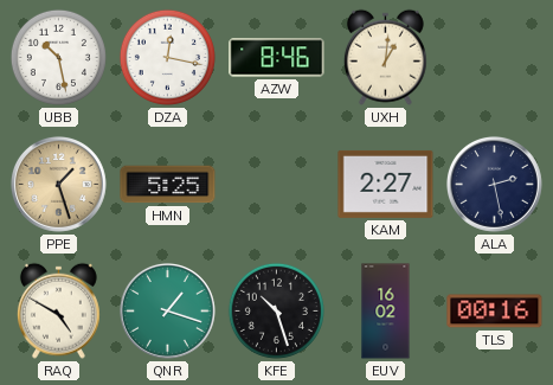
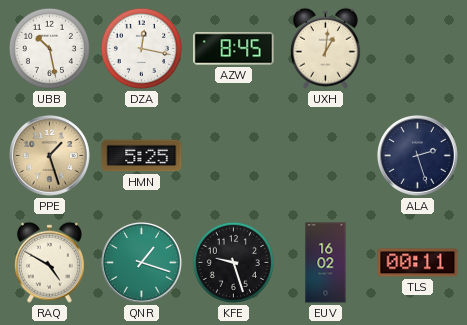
AZW: 8:46 -> 8:45 (234, 49)
KAM: 2:27 -> none (386, 184)
ALA: 2:28 -> 2:27 (417, 155)
KFE: 10:27 -> 9:27 (233, 262)
TLS: 00:16 -> 00:11 (418, 263)
